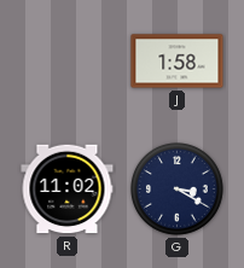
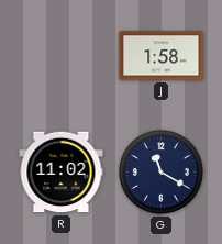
G: 3:20 -> 11:20 (162, 173)
